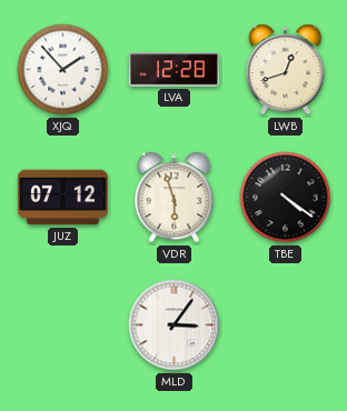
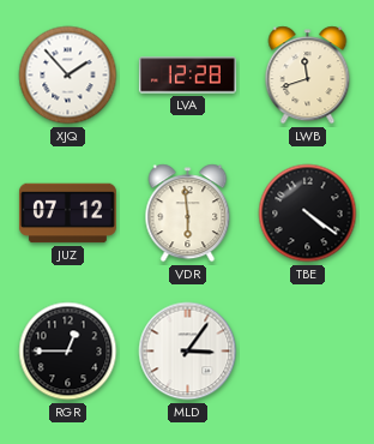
LWB: 12:42 -> 11:42 (308, 76)
VDR: 5:57 -> 5:59 (188, 214)
RGR: none -> 12:45 (68, 352)
